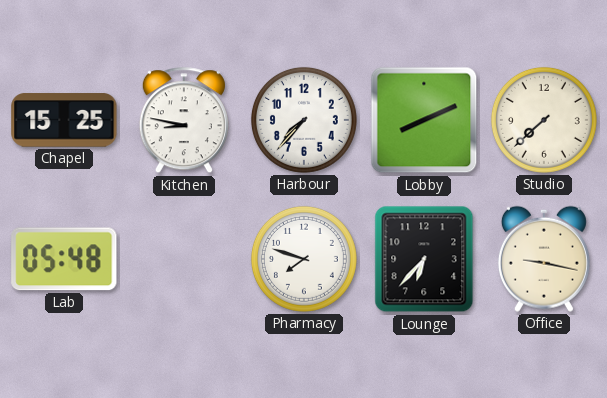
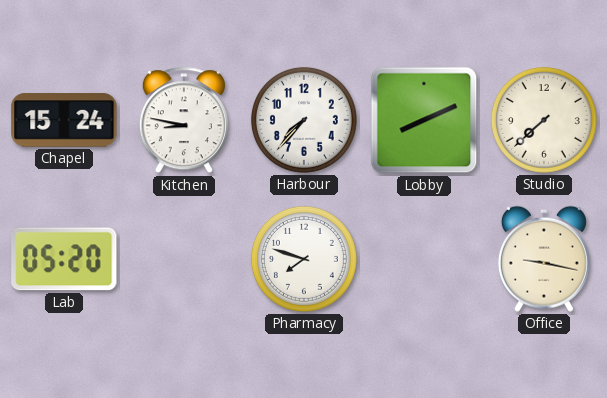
Chapel: 15:25 -> 15:24 (64, 120)
Lab: 05:48 -> 05:20 (64, 259)
Lounge: 6:37 -> none (424, 259)
